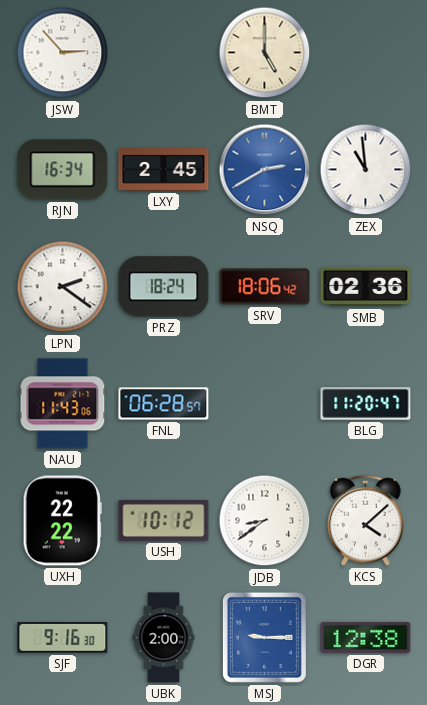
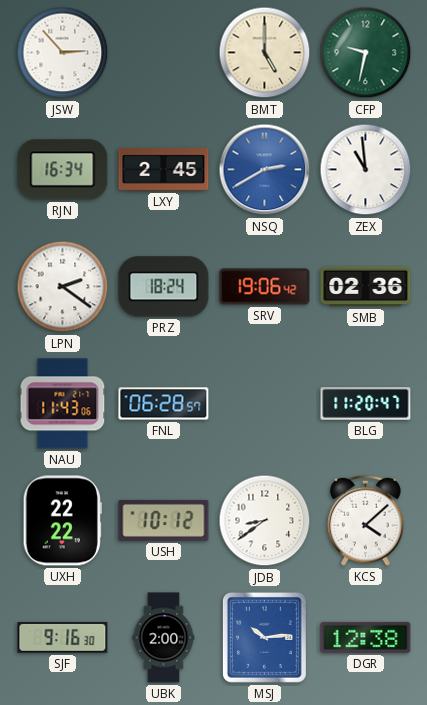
CFP: none -> 9:32 (366, 53)
SRV: 18:06 -> 19:06 (265, 287)
MSJ: 9:15 -> 10:14 (264, 637)
